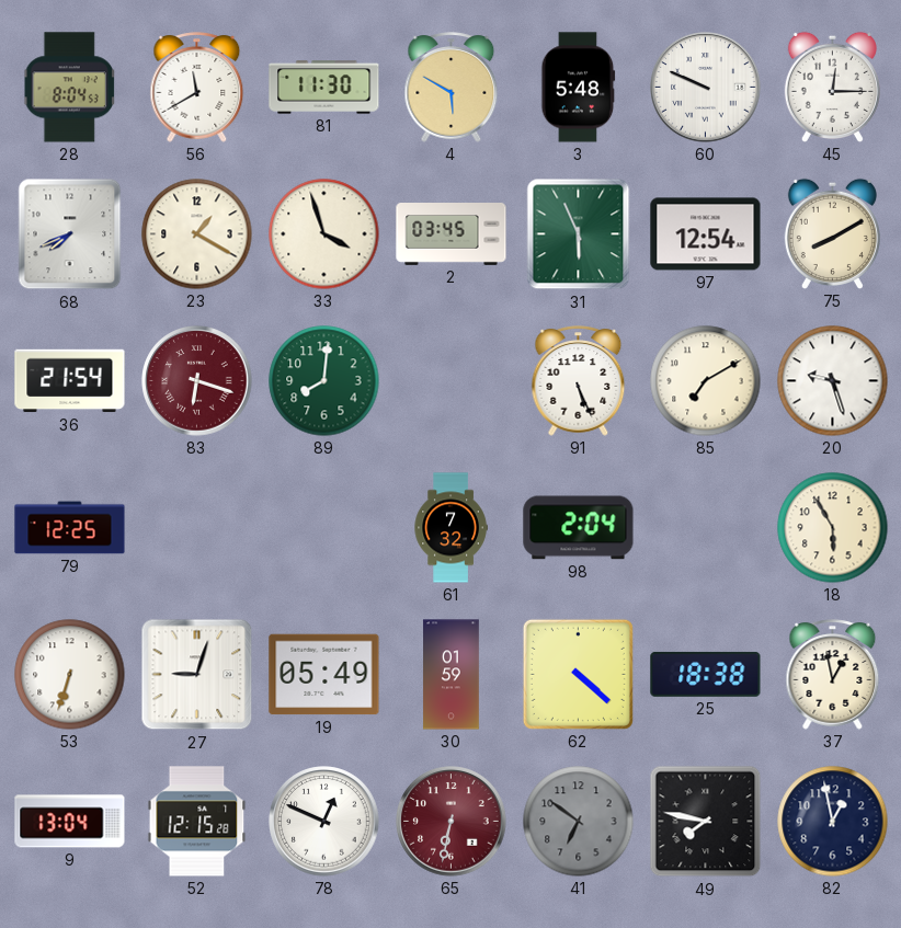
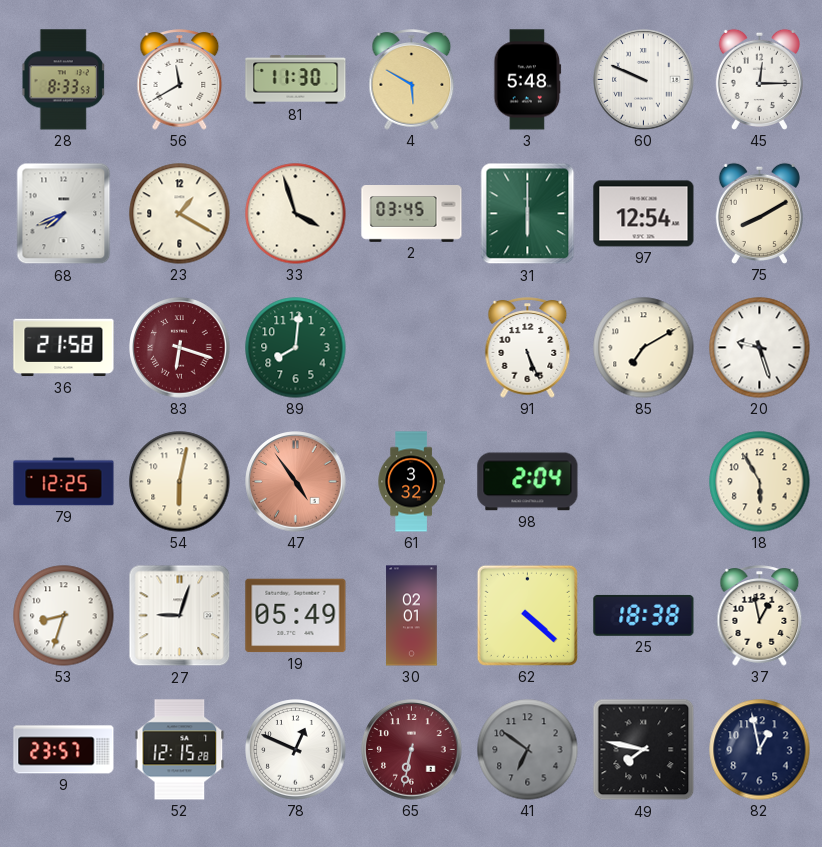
28: 8:04 -> 8:33 (63, 80)
31: 5:56 -> 6:00 (528, 214)
36: 21:54 -> 21:58 (64, 348)
54: none -> 6:02 (180, 482)
47: none -> 4:54 (296, 482)
61: 7:32 -> 3:32 (411, 482)
53: 6:33 -> 8:33 (64, 616)
30: 01:59 -> 02:01 (412, 616)
9: 13:04 -> 23:57 (64, 750)
